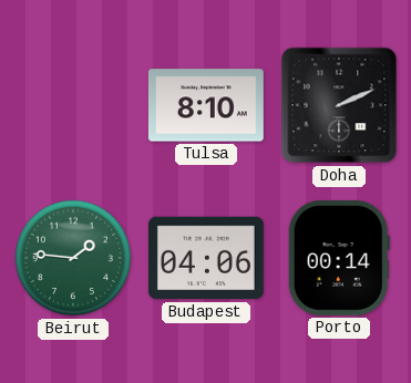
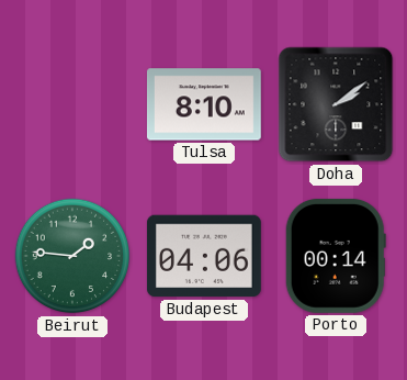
Doha: 2:11 -> 2:09 (336, 104)
